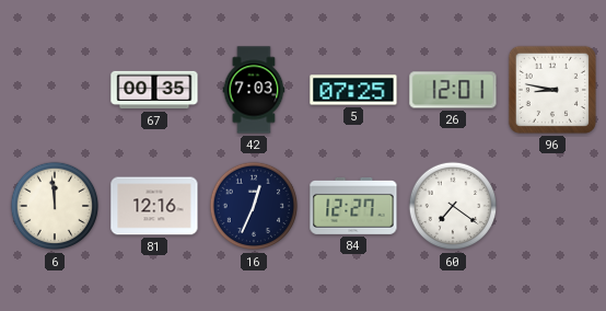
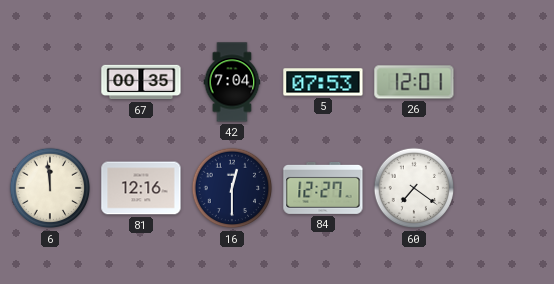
42: 7:03 -> 7:04 (232, 82)
5: 07:25 -> 07:53 (323, 82)
96: 8:47 -> none (552, 90)
16: 12:34 -> 12:30 (232, 188)
